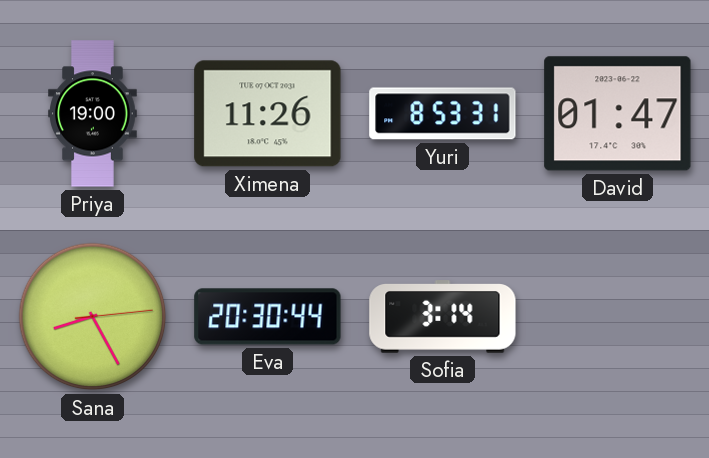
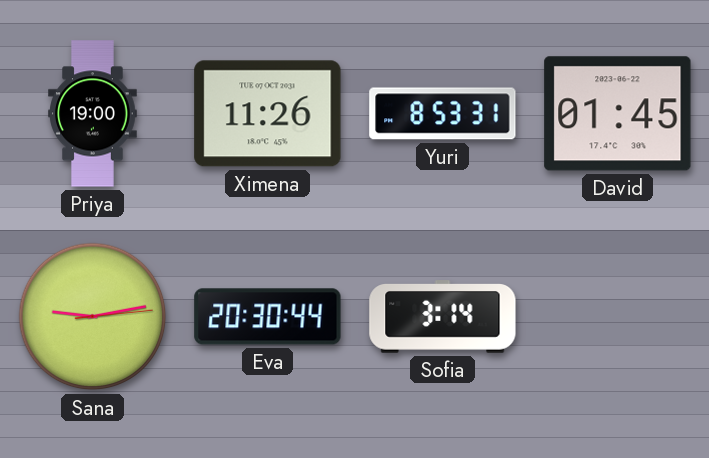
David: 01:47 -> 01:45 (618, 114)
Sana: 8:25 -> 9:13 (93, 317)
